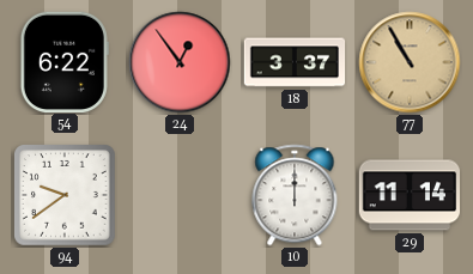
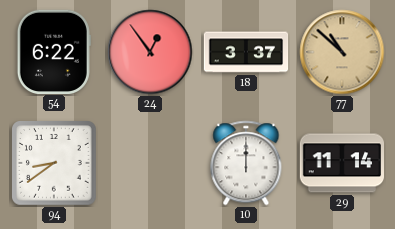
77: 10:55 -> 10:52 (342, 52)
94: 9:39 -> 8:39 (55, 164)
